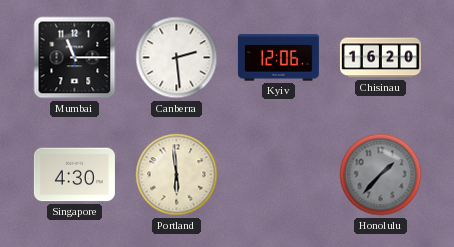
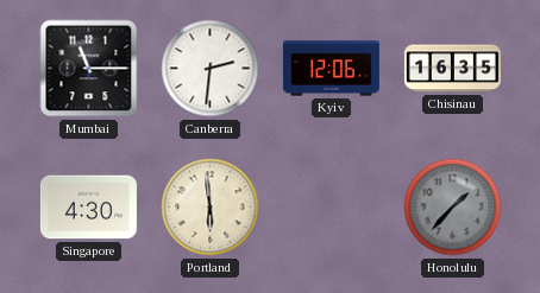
Canberra: 2:29 -> 2:31 (211, 69)
Chisinau: 16:20 -> 16:35 (452, 69)
